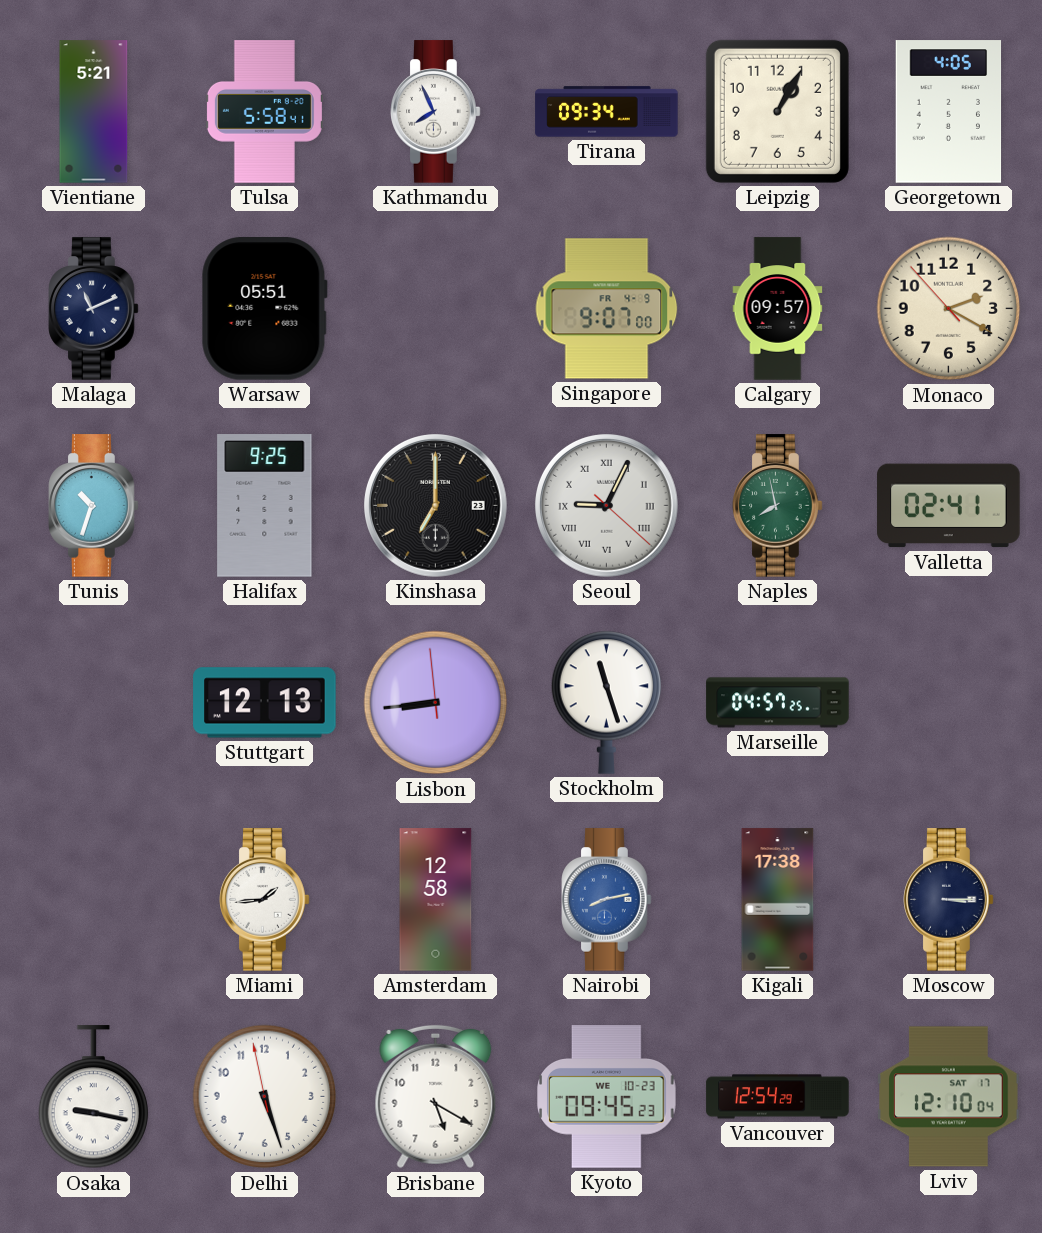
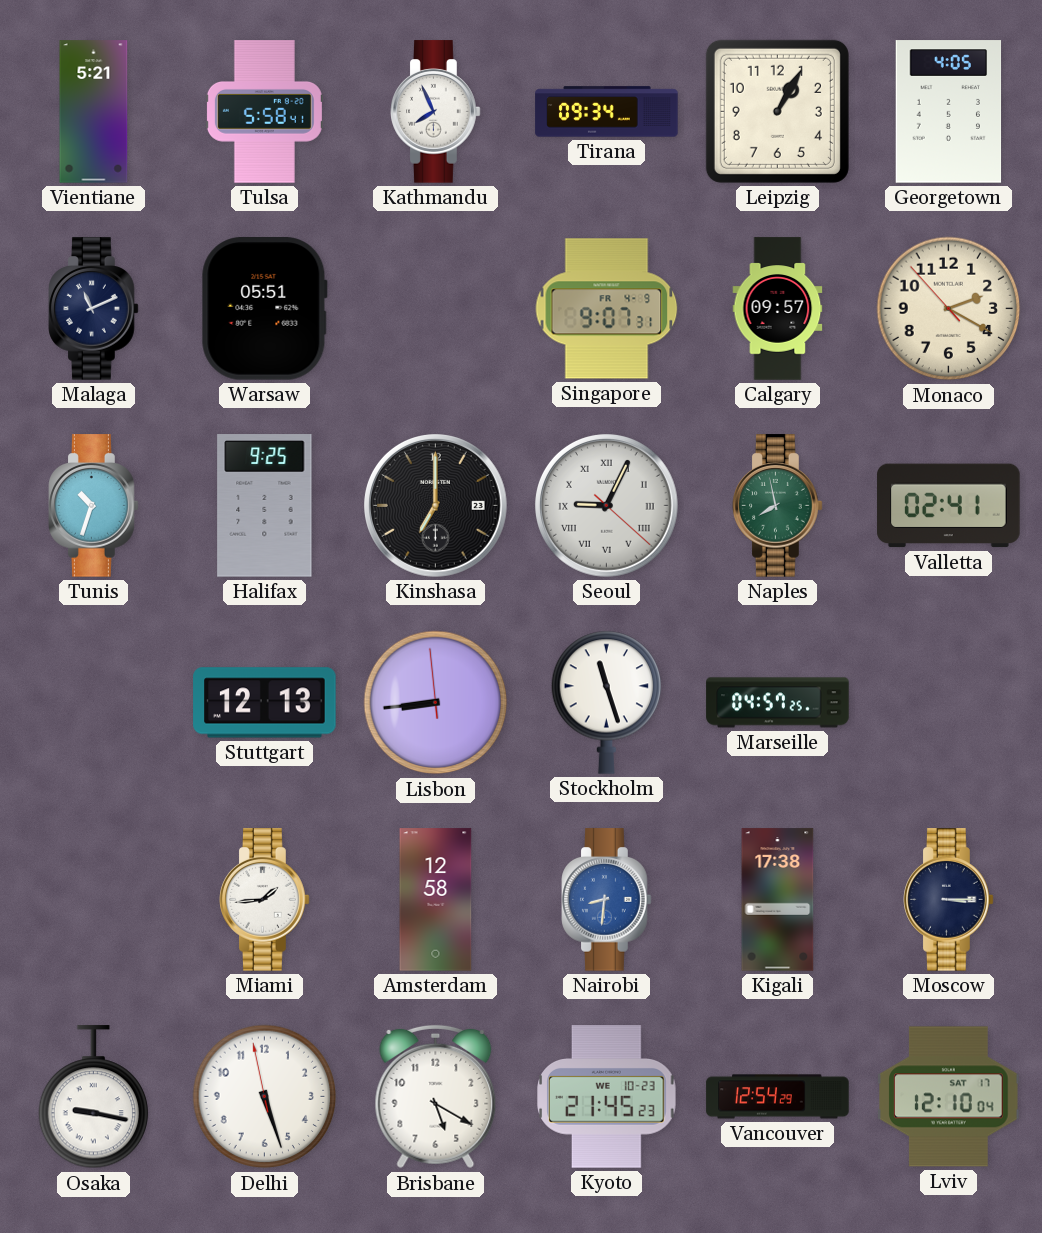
Singapore: 9:07:00 -> 9:07:31 (607, 309)
Nairobi: 8:13 -> 8:31 (607, 900)
Kyoto: 09:45 -> 21:45 (607, 1097)
